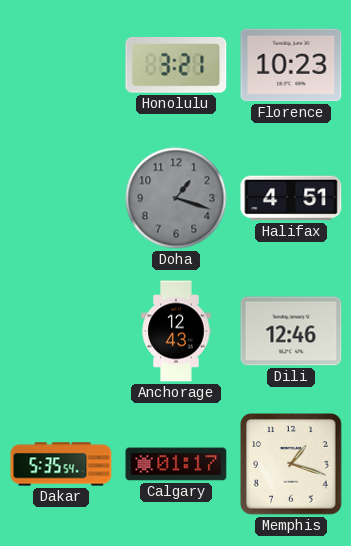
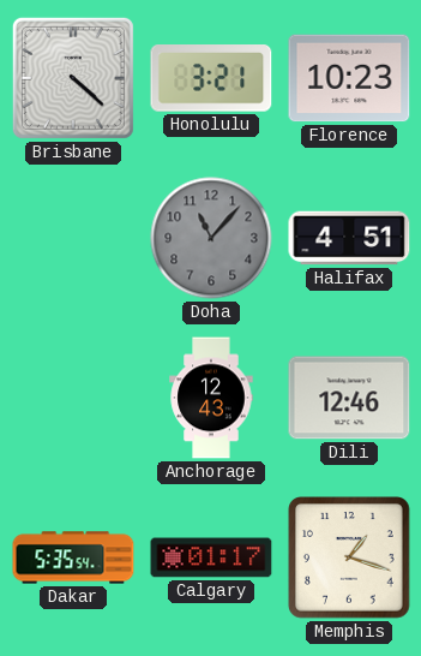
Brisbane: none -> 4:22 (73, 78)
Doha: 1:18 -> 11:07 (211, 238)
